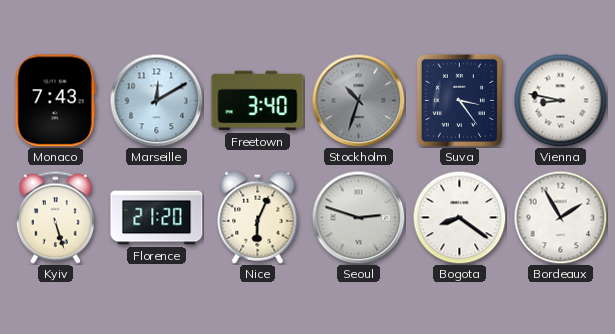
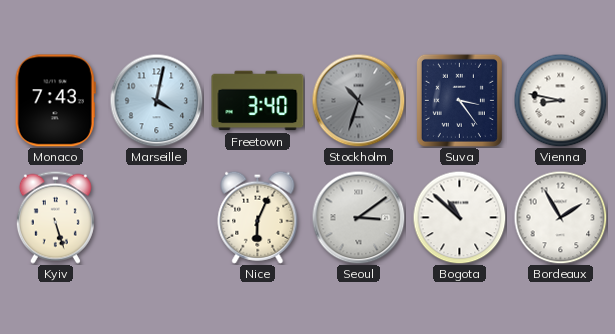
Marseille: 12:10 -> 4:02 (156, 100)
Florence: 21:20 -> none (157, 218)
Seoul: 2:48 -> 3:09 (358, 217)
Bogota: 8:21 -> 10:52 (459, 217)
